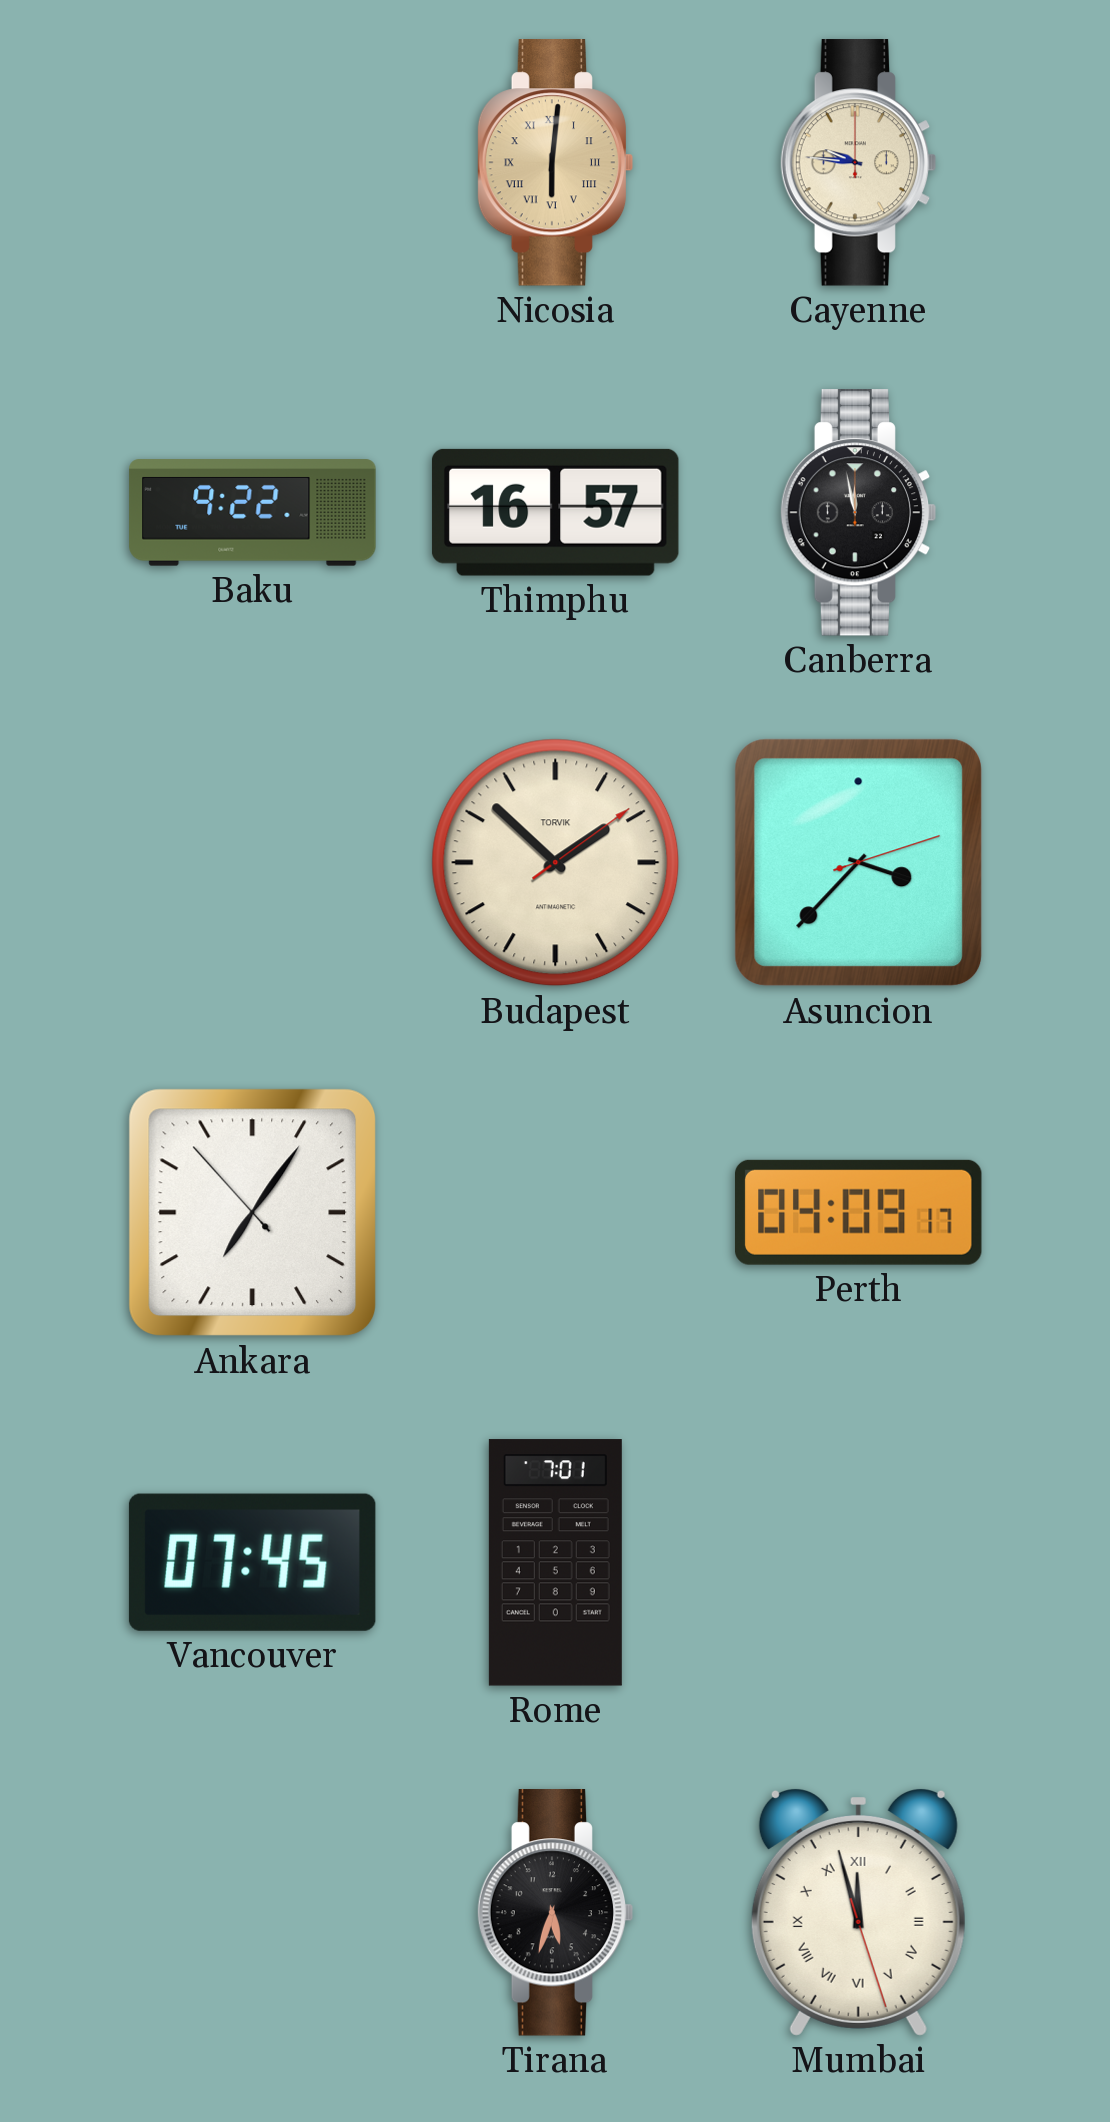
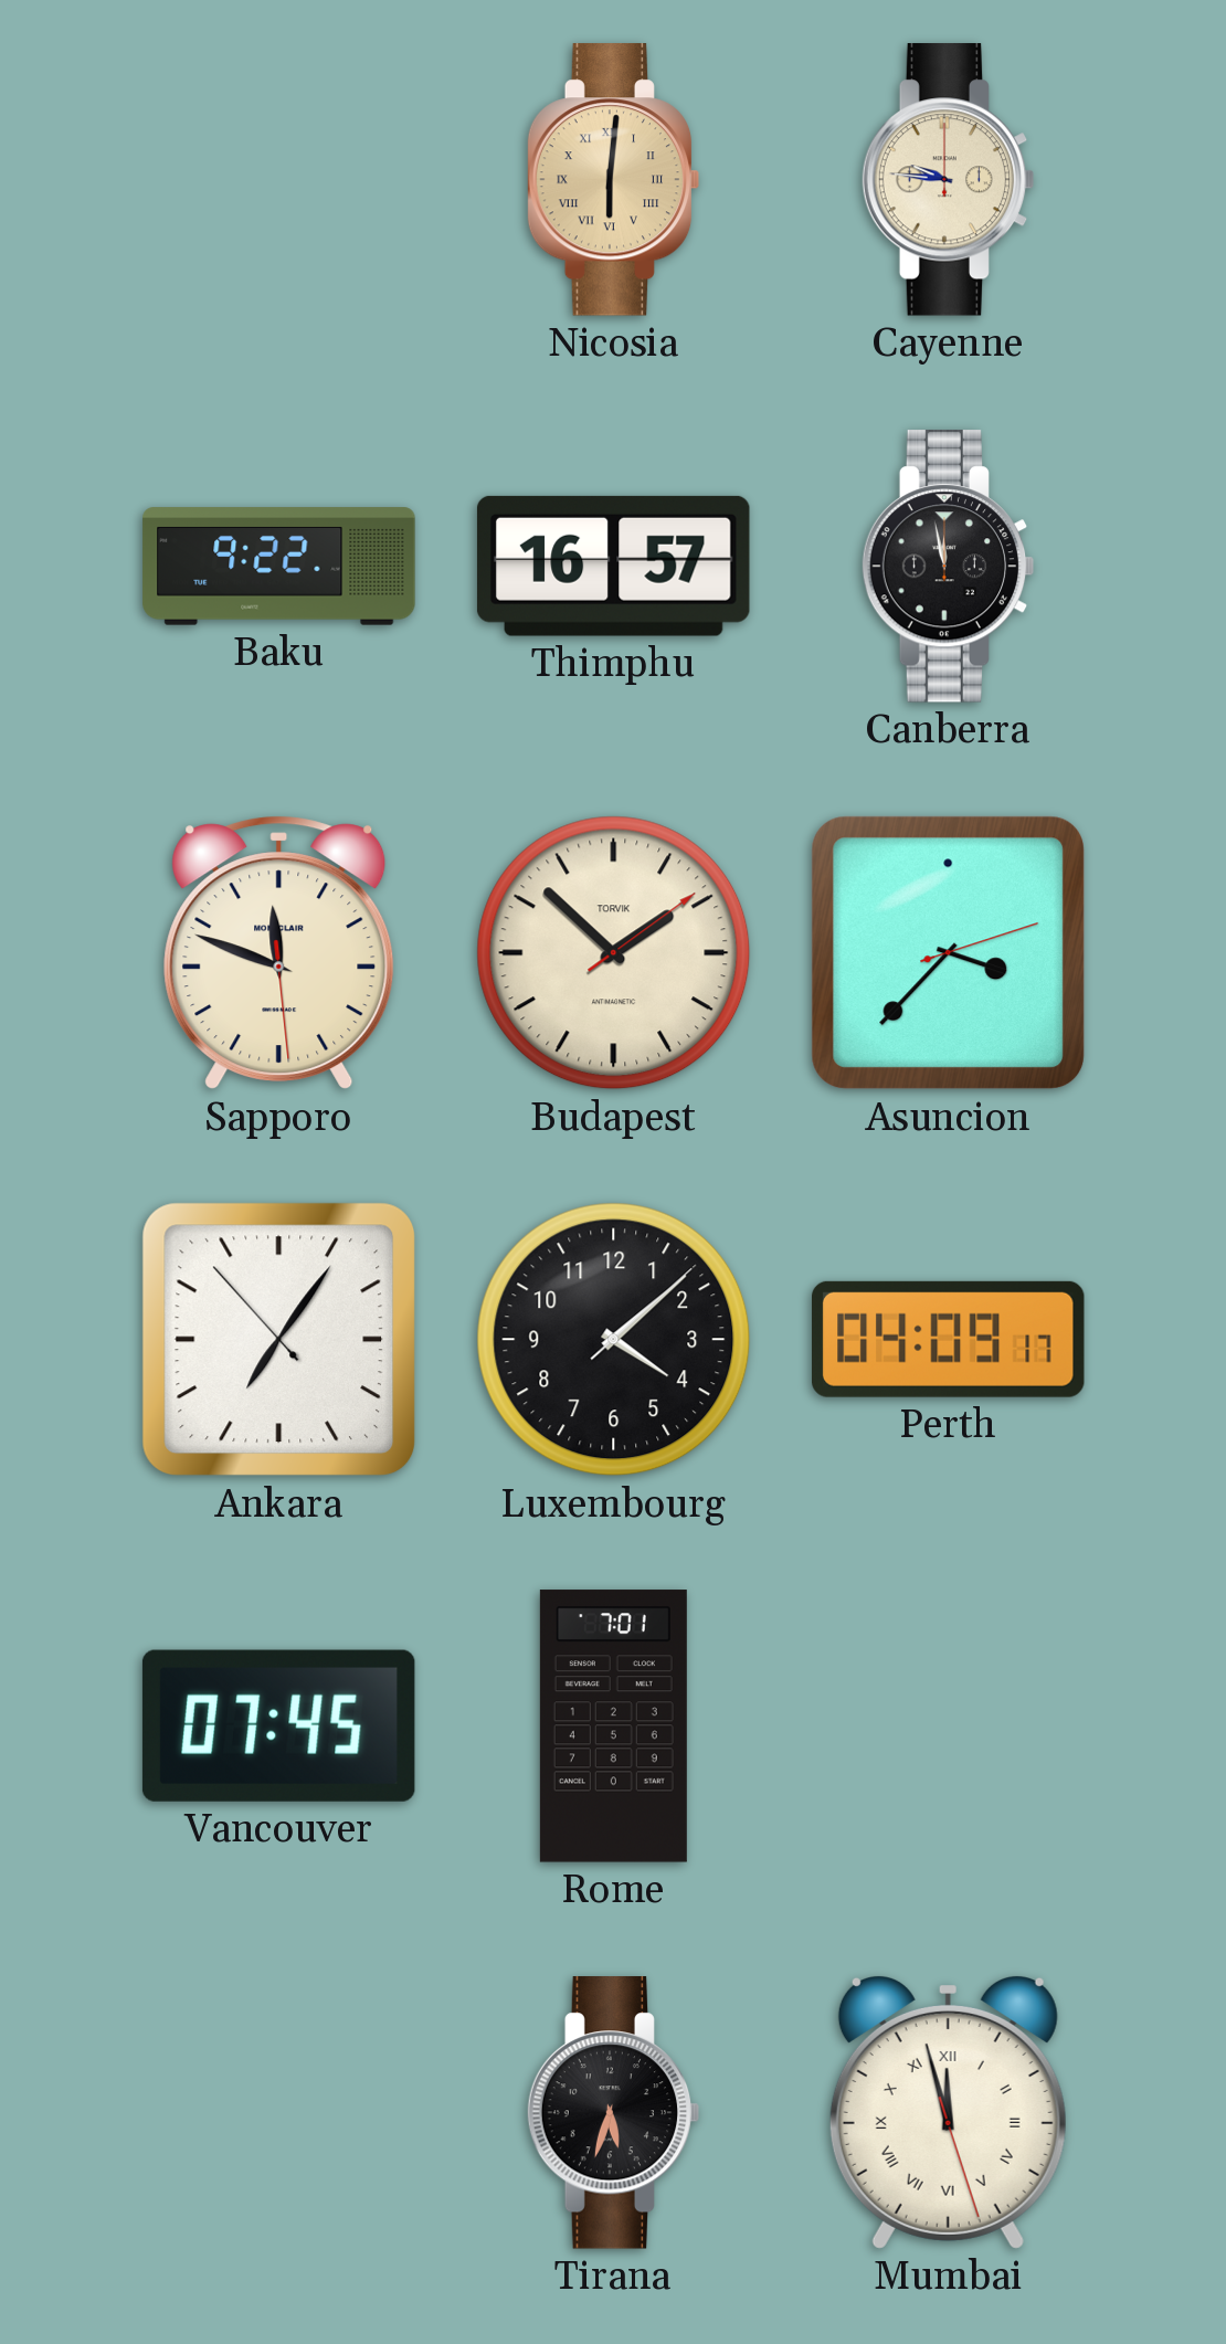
Sapporo: none -> 11:48 (279, 953)
Luxembourg: none -> 4:08 (614, 1340)
